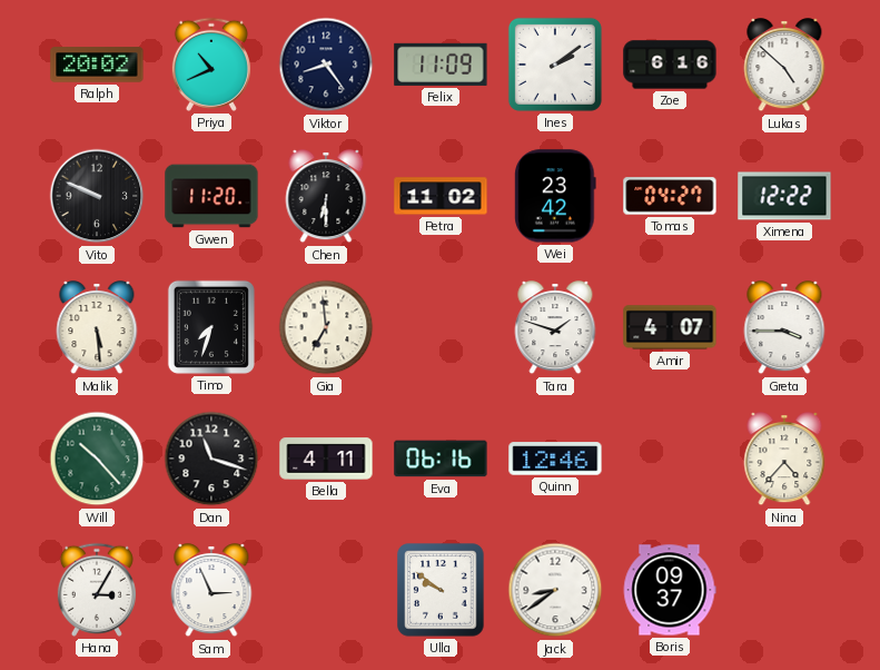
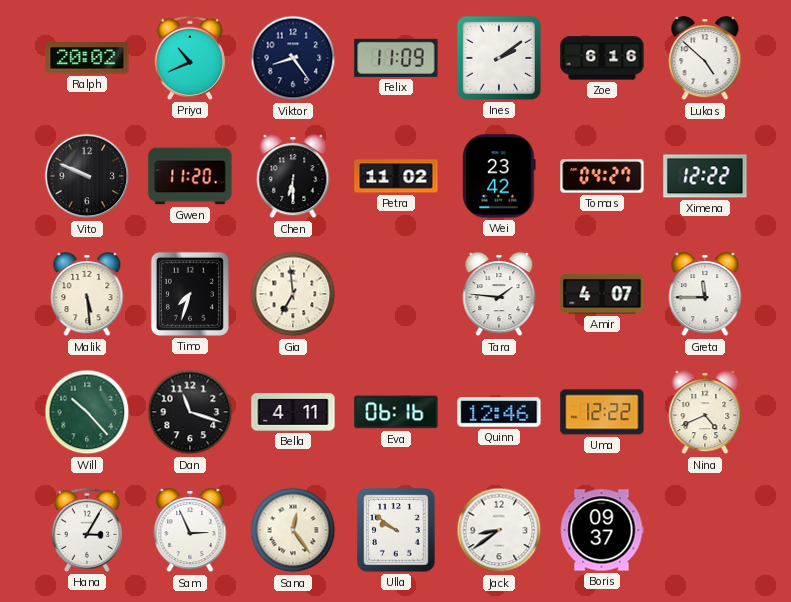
Tara: 1:48 -> 1:46 (499, 295)
Greta: 3:45 -> 11:45 (705, 295)
Uma: none -> 12:22 (602, 412)
Nina: 4:37 -> 4:41 (705, 413)
Sana: none -> 12:24 (293, 530)
